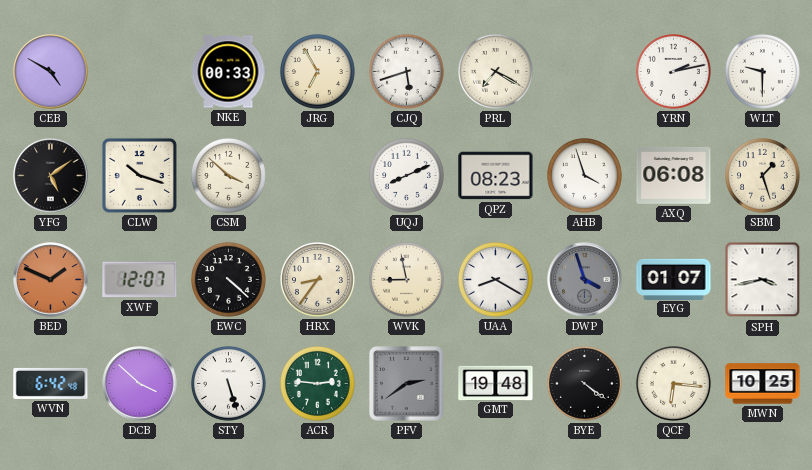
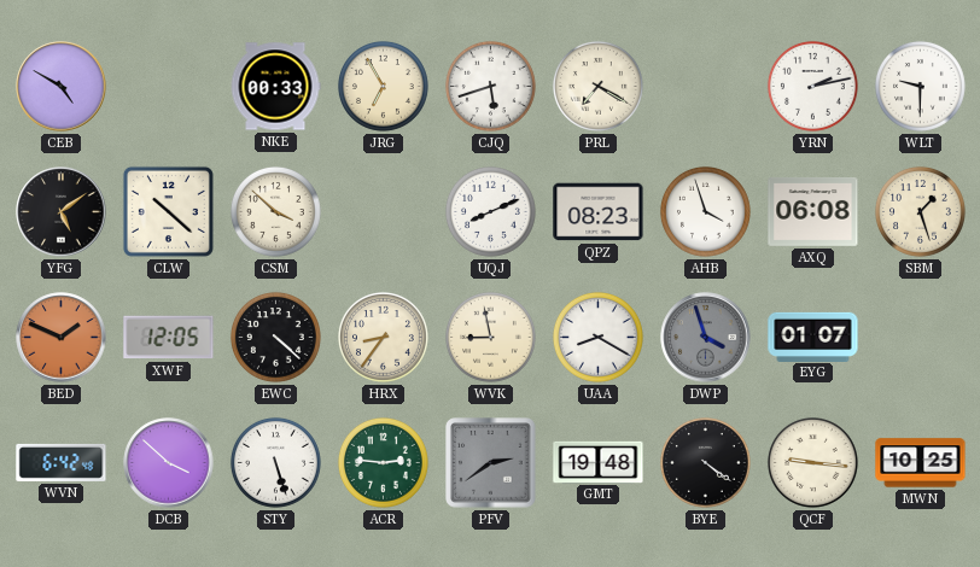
CLW: 10:18 -> 10:22 (168, 211)
XWF: 12:07 -> 12:05 (169, 338)
SPH: 3:43 -> none (763, 280)
QCF: 6:16 -> 9:16 (812, 462)
